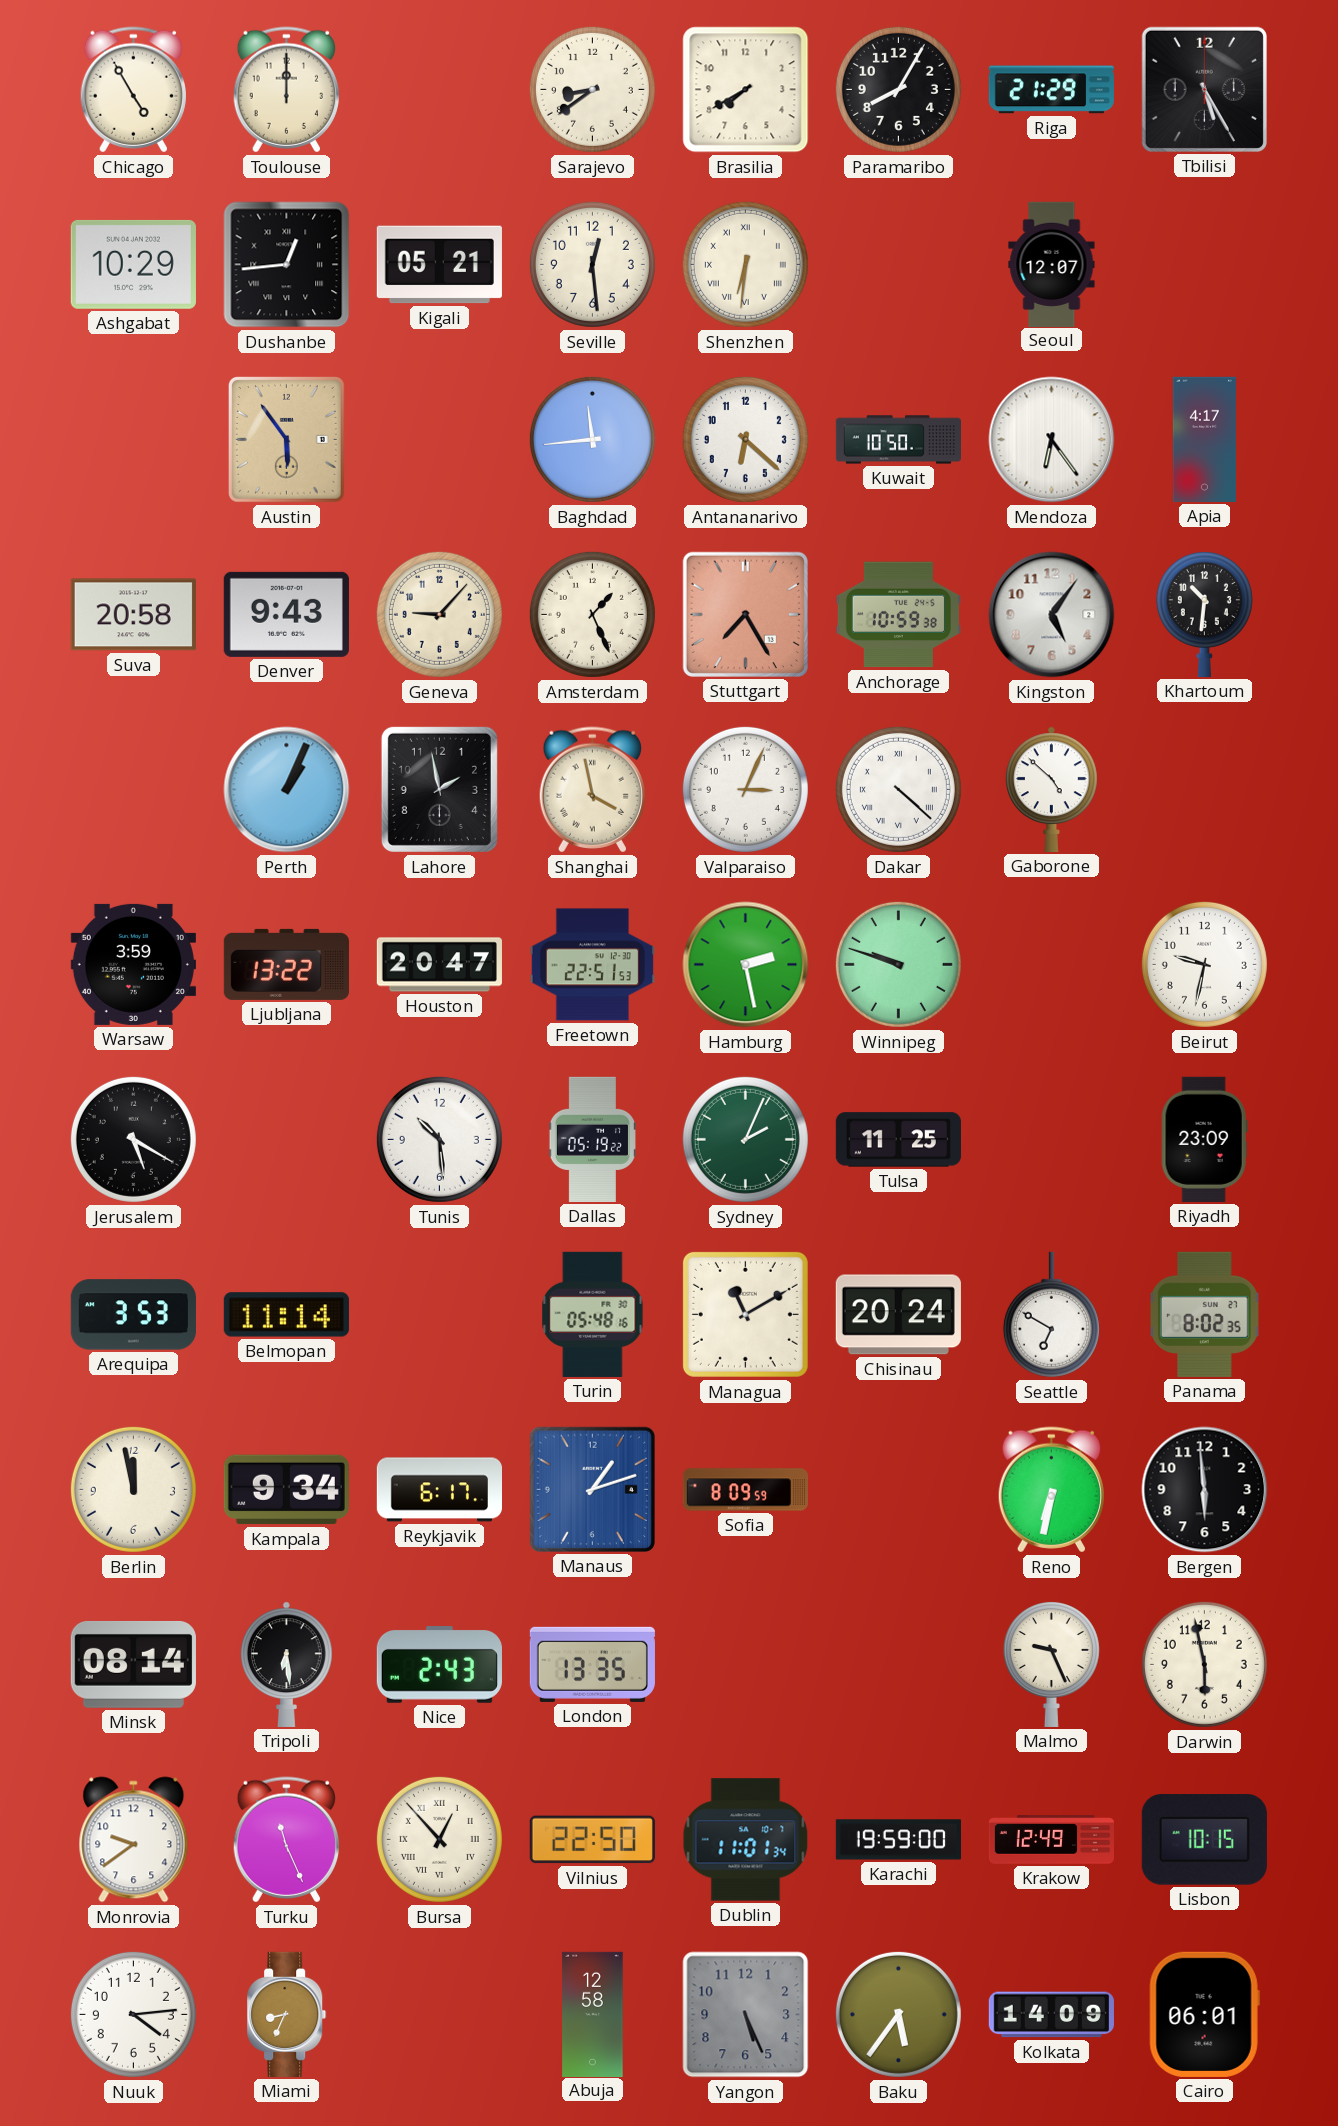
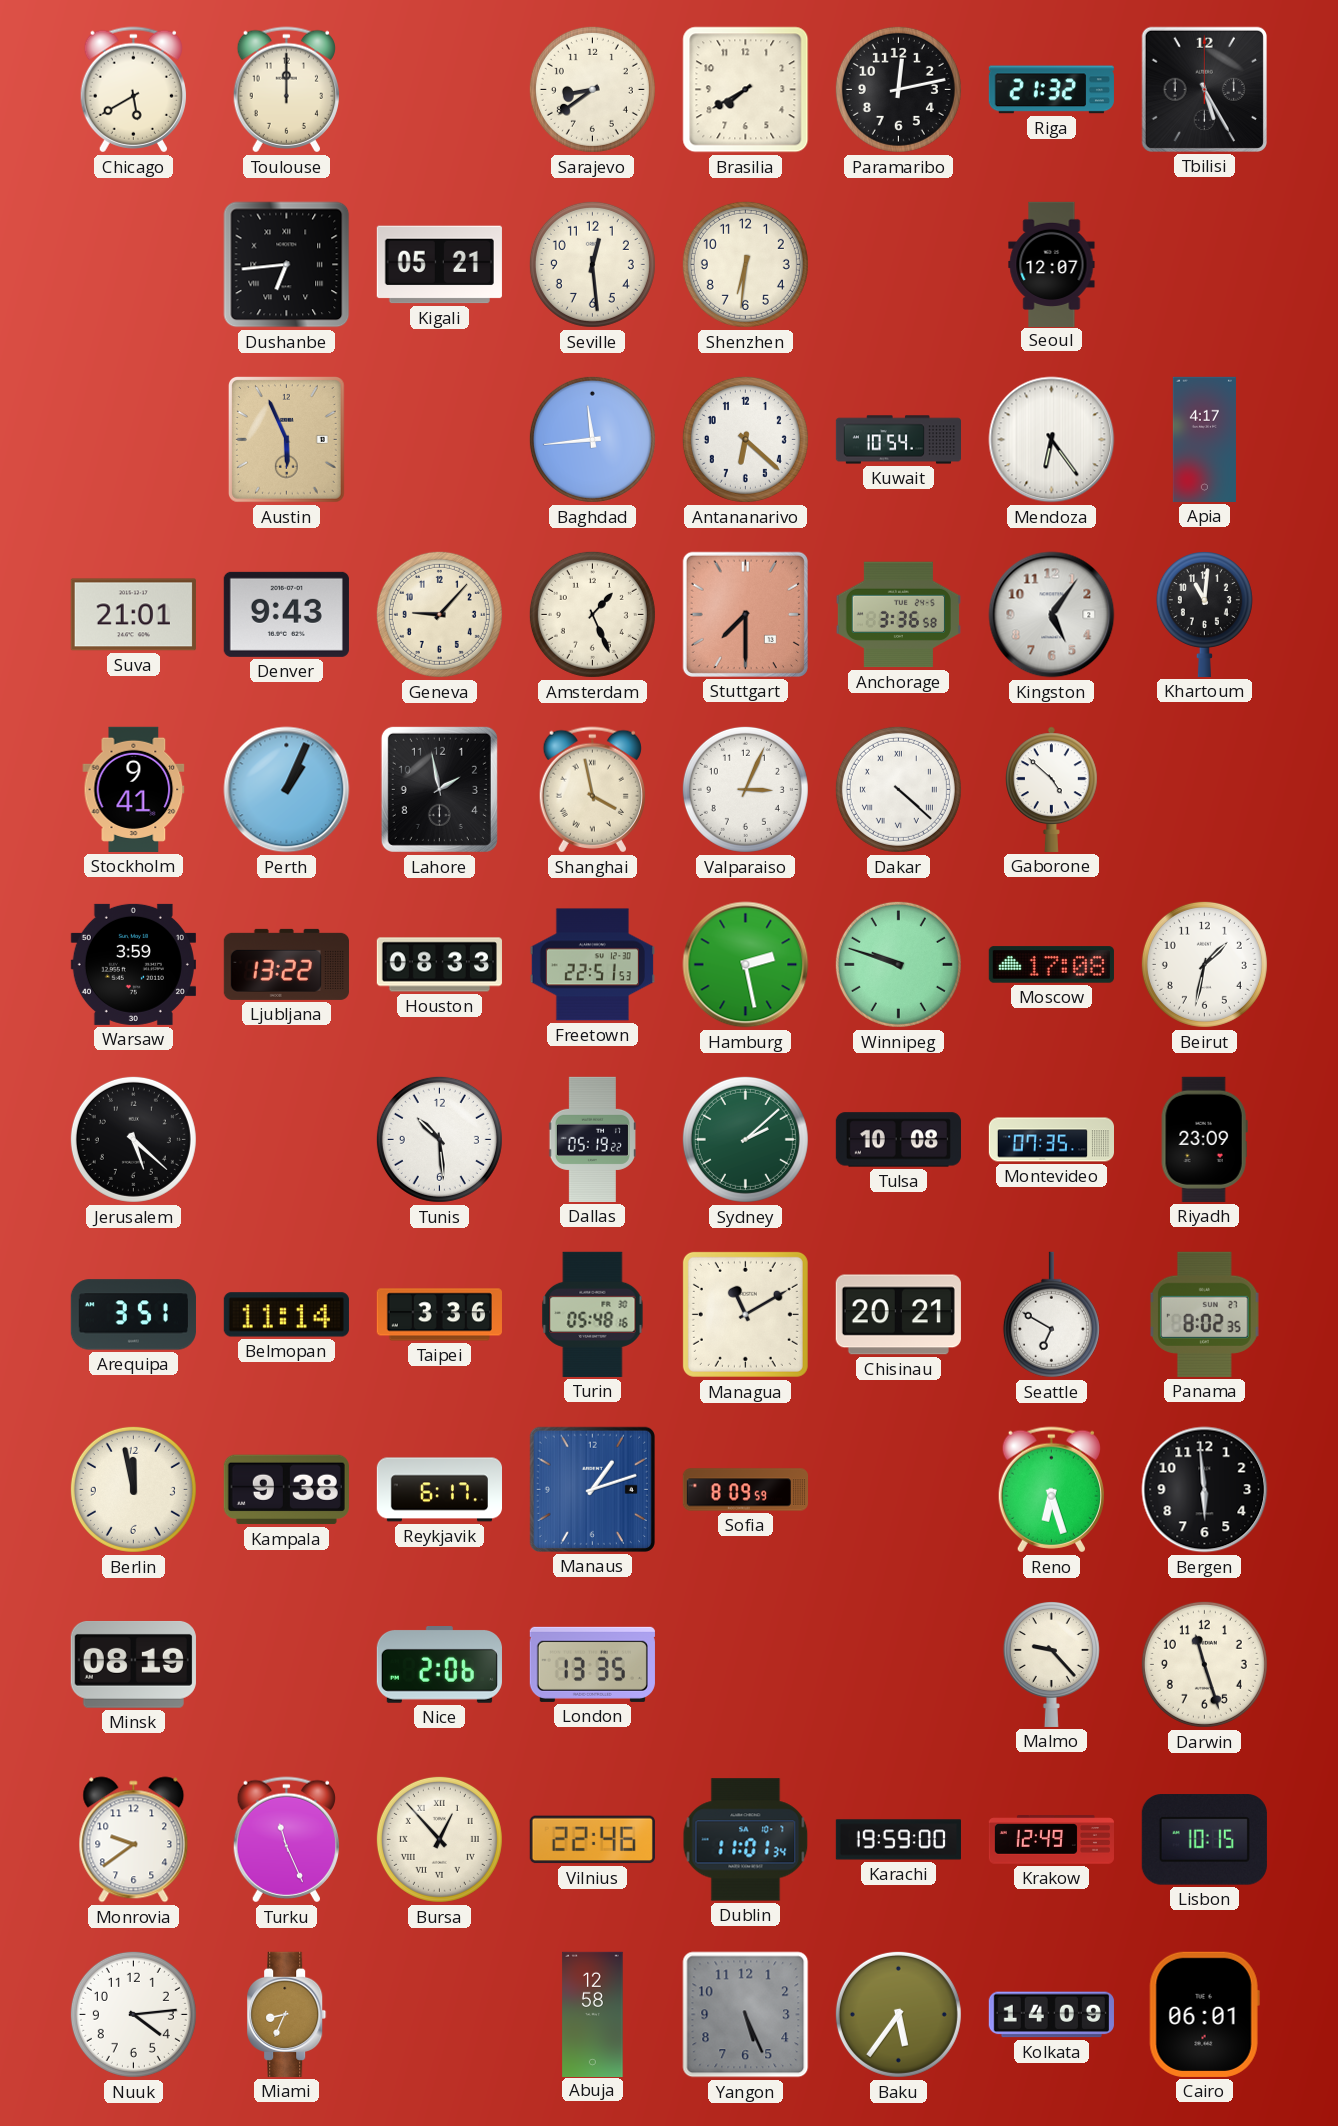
Chicago: 4:55 -> 5:40 (133, 90)
Paramaribo: 8:05 -> 12:13 (898, 89)
Riga: 21:29 -> 21:32 (1051, 90)
Ashgabat: 10:29 -> none (133, 264)
Dushanbe: 12:44 -> 6:44 (287, 265)
Shenzhen numerals: Roman -> Arabic (745, 264)
Austin: 5:54 -> 5:56 (286, 440)
Kuwait: 10:50 -> 10:54 (898, 440)
Suva: 20:58 -> 21:01 (133, 615)
Stuttgart: 7:25 -> 7:30 (745, 614)
Anchorage: 10:59 -> 3:36 (898, 615)
Khartoum: 10:31 -> 11:01 (1204, 615)
Stockholm: none -> 9:41 (134, 789)
Houston: 20:47 -> 08:33 (439, 965)
Moscow: none -> 17:08 (1051, 965)
Beirut: 9:32 -> 1:32 (1204, 964)
Jerusalem: 5:20 -> 5:22 (133, 1139)
Sydney: 2:04 -> 2:08 (745, 1139)
Tulsa: 11:25 -> 10:08 (898, 1140)
Montevideo: none -> 07:35 (1051, 1140)
Arequipa: 3:53 -> 3:51 (133, 1315)
Taipei: none -> 3:36 (439, 1315)
Chisinau: 20:24 -> 20:21 (898, 1315)
Kampala: 9:34 -> 9:38 (286, 1490)
Reno: 6:32 -> 6:27 (1051, 1490)
Minsk: 08:14 -> 08:19 (133, 1664)
Tripoli: 6:29 -> none (287, 1664)
Nice: 2:43 -> 2:06 (439, 1665)
Malmo: 9:26 -> 9:23 (1051, 1665)
Darwin: 5:58 -> 11:27 (1204, 1664)
Vilnius: 22:50 -> 22:46 (592, 1840)
